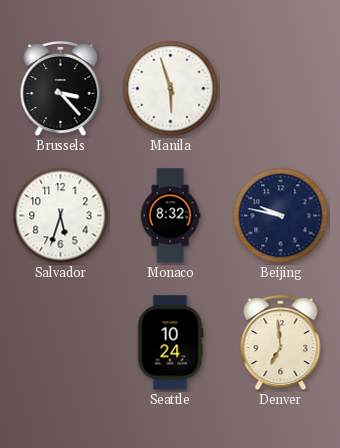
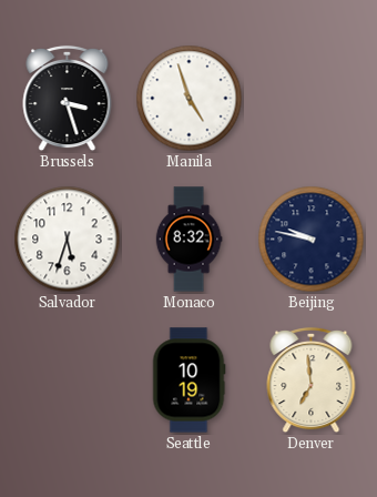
Brussels: 3:23 -> 3:27 (68, 99)
Manila: 5:57 -> 4:57 (190, 99)
Seattle: 10:24 -> 10:19 (188, 381)
